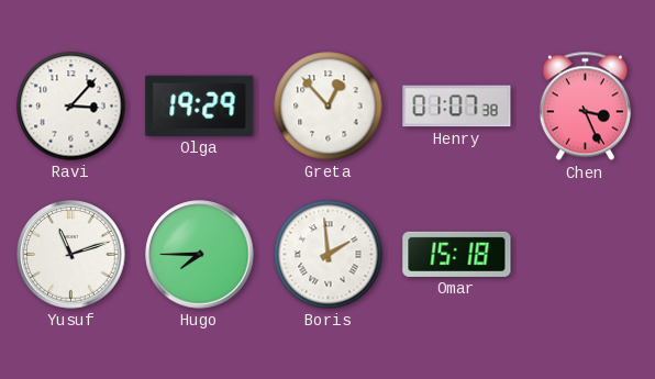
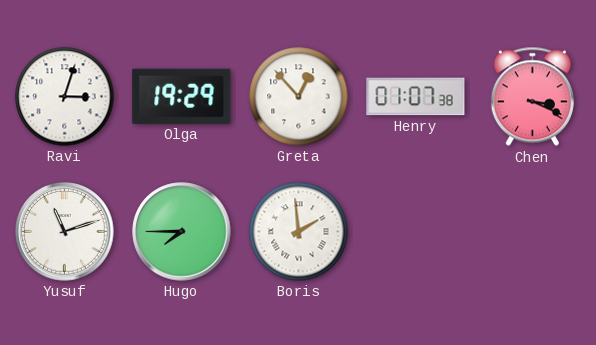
Ravi: 3:07 -> 3:03 (65, 97)
Chen: 3:26 -> 3:19 (532, 97)
Omar: 15:18 -> none (457, 254)
